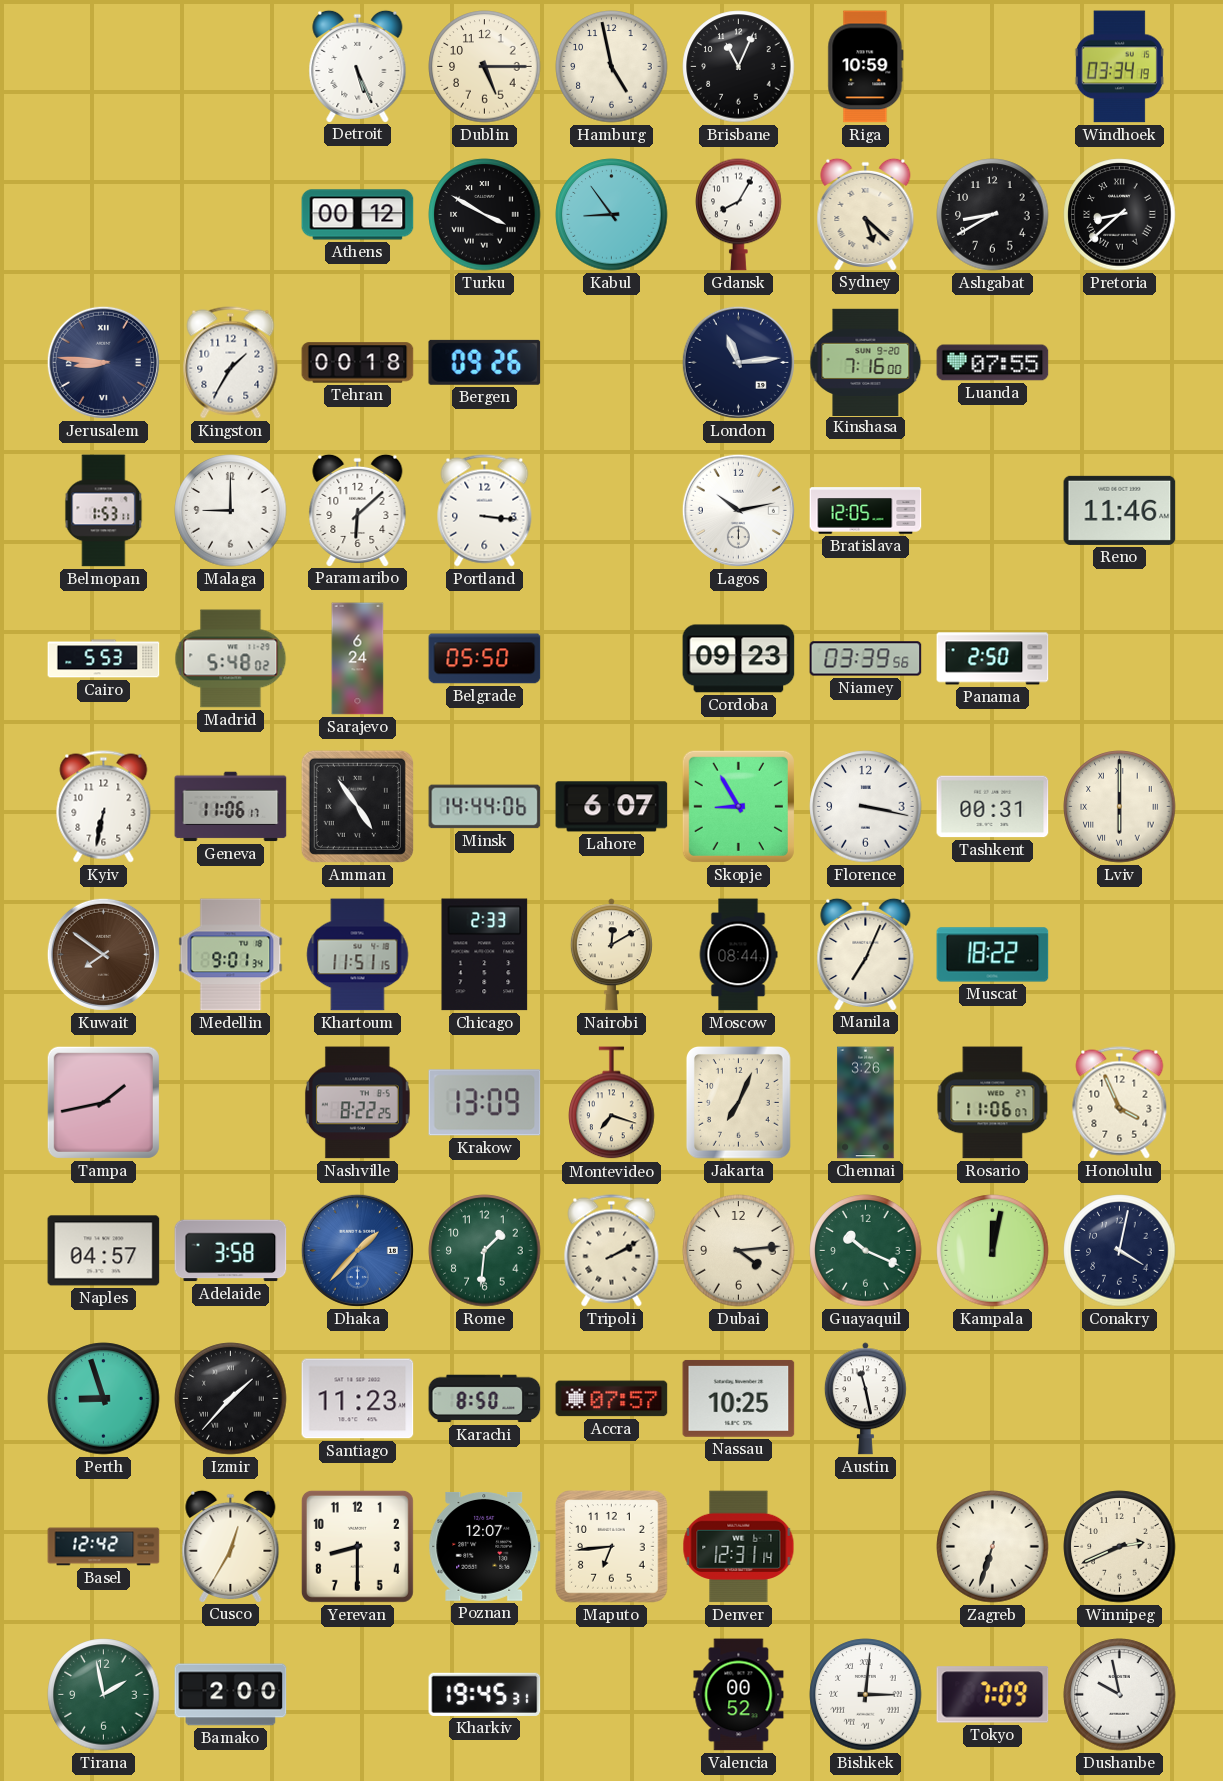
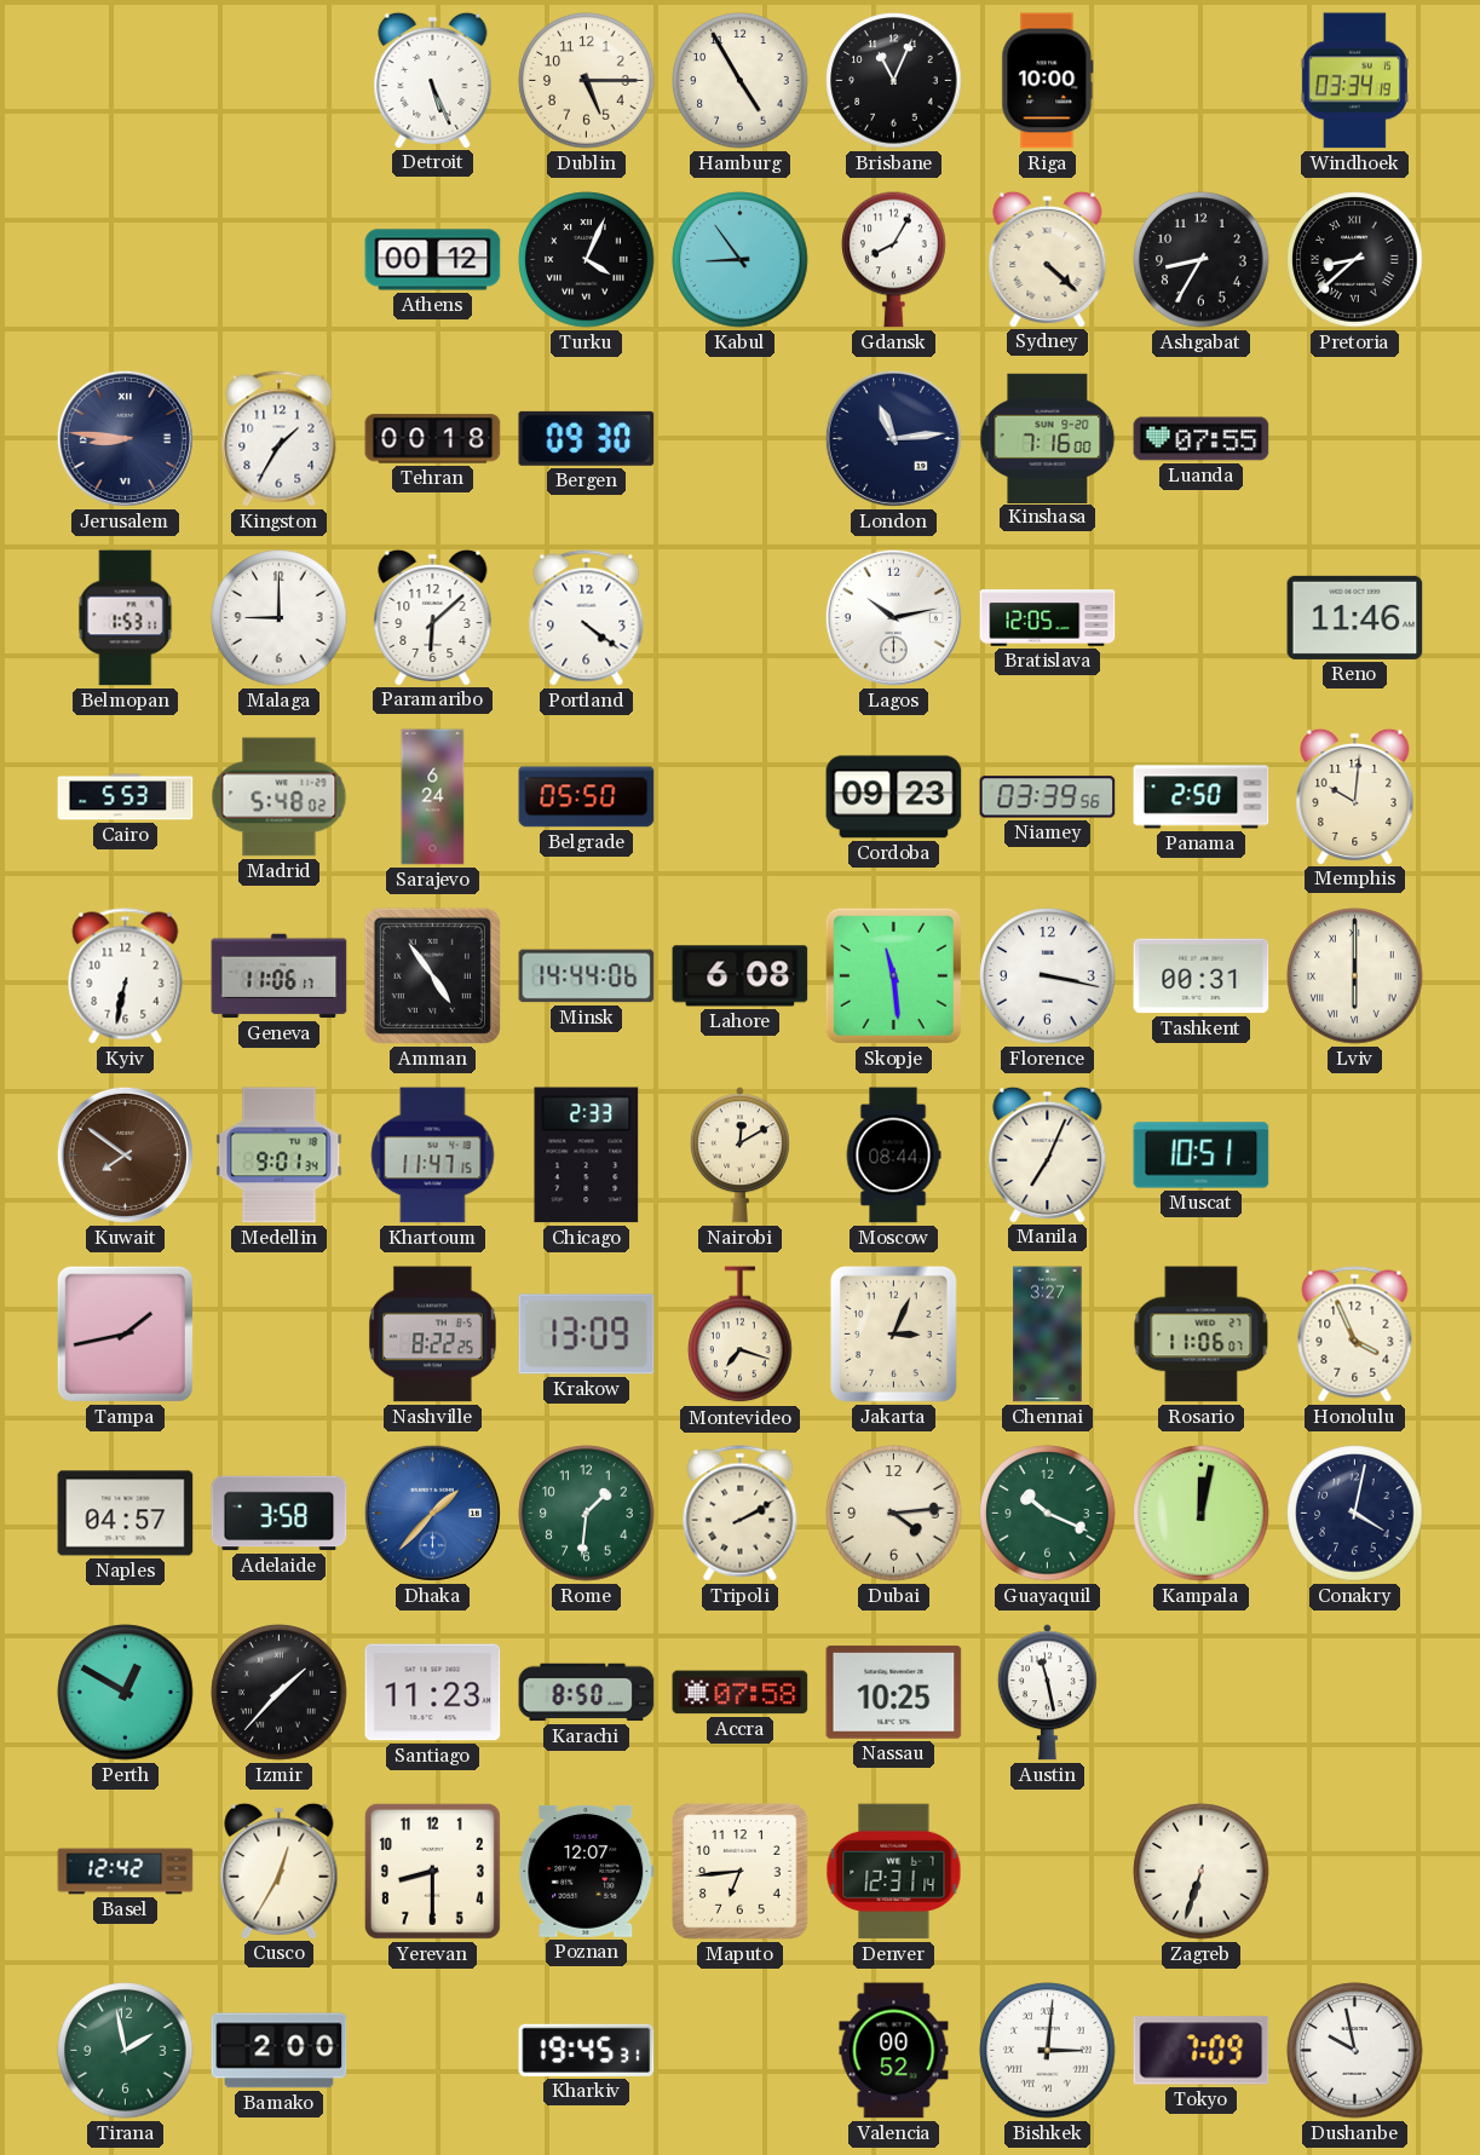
Hamburg: 4:58 -> 4:55 (741, 81)
Riga: 10:59 -> 10:00 (1048, 81)
Turku: 3:50 -> 4:04 (587, 260)
Sydney: 5:22 -> 4:22 (1048, 259)
Ashgabat: 8:40 -> 8:35 (1202, 260)
Bergen: 09:26 -> 09:30 (587, 438)
Portland: 3:16 -> 4:21 (587, 618)
Memphis: none -> 10:01 (1355, 796)
Lahore: 6:07 -> 6:08 (741, 976)
Skopje: 8:55 -> 11:29 (893, 975)
Khartoum: 11:51 -> 11:47 (433, 1156)
Muscat: 18:22 -> 10:51 (1202, 1156)
Jakarta: 7:04 -> 3:04 (893, 1335)
Chennai: 3:26 -> 3:27 (1048, 1335)
Perth: 8:57 -> 12:50 (126, 1693)
Accra: 07:57 -> 07:58 (741, 1693)
Winnipeg: 2:41 -> none (1120, 1547)
